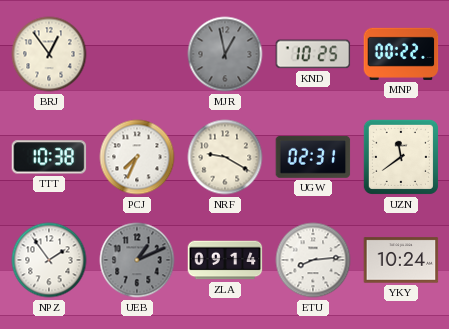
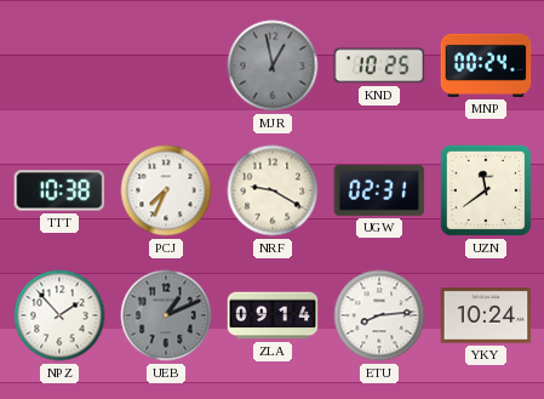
BRJ: 12:54 -> none (49, 54)
MNP: 00:22 -> 00:24 (486, 65)
NPZ: 1:54 -> 1:53 (59, 315)
